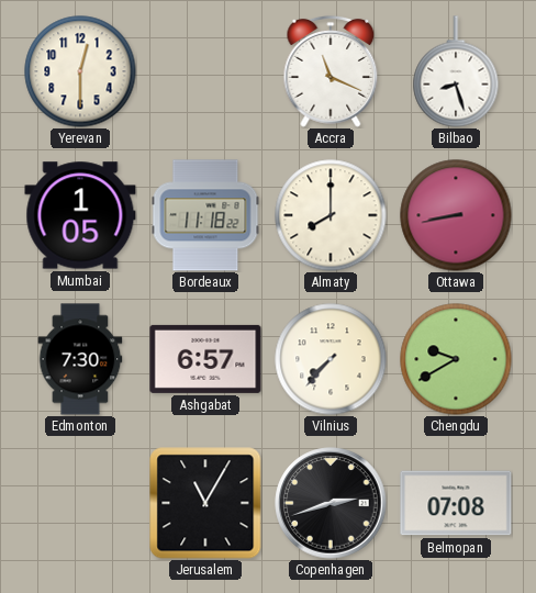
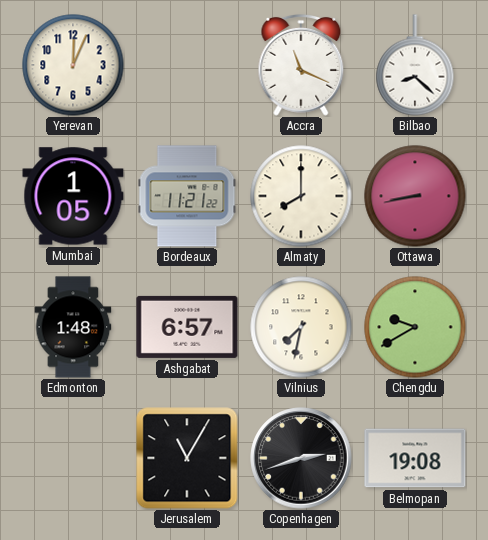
Yerevan: 12:30 -> 12:04 (73, 65)
Bilbao: 8:27 -> 8:22 (415, 65)
Bordeaux: 11:18 -> 11:21 (187, 196)
Edmonton: 7:30 -> 1:48 (73, 327)
Vilnius: 7:37 -> 7:32 (301, 327)
Belmopan: 07:08 -> 19:08 (415, 458)
